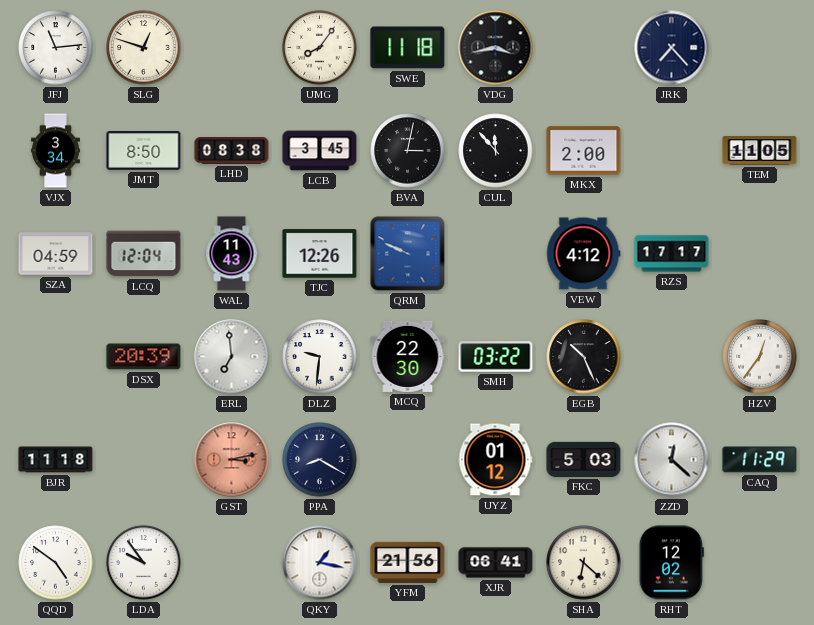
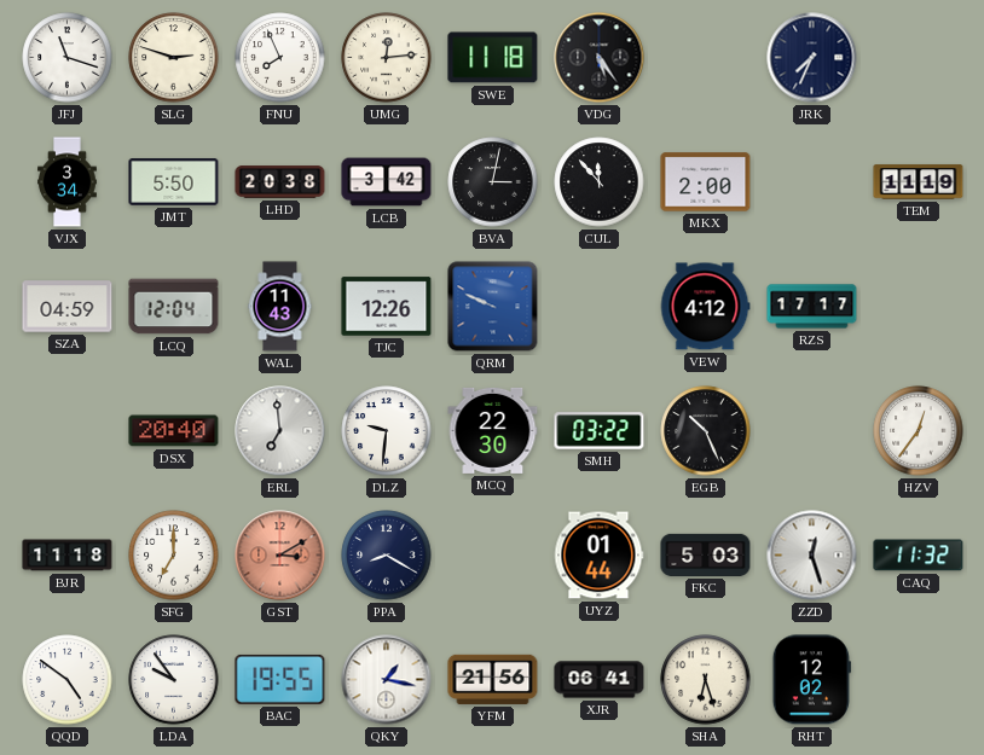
JFJ: 11:14 -> 11:18 (68, 58)
SLG: 12:48 -> 2:48 (174, 58)
FNU: none -> 7:56 (280, 58)
UMG: 8:06 -> 12:14 (387, 58)
VDG: 3:43 -> 5:24 (600, 58)
JRK: 7:23 -> 7:34 (812, 58)
JMT: 8:50 -> 5:50 (174, 182)
LHD: 08:38 -> 20:38 (280, 182)
LCB: 3:45 -> 3:42 (387, 182)
TEM: 11:05 -> 11:19 (919, 182)
DSX: 20:39 -> 20:40 (174, 431)
SFG: none -> 7:00 (174, 556)
GST: 3:13 -> 3:10 (280, 556)
UYZ: 01:12 -> 01:44 (598, 556)
ZZD: 12:22 -> 12:27 (812, 556)
CAQ: 11:29 -> 11:32 (919, 556)
BAC: none -> 19:55 (280, 679)
SHA: 6:22 -> 6:27 (706, 680)
